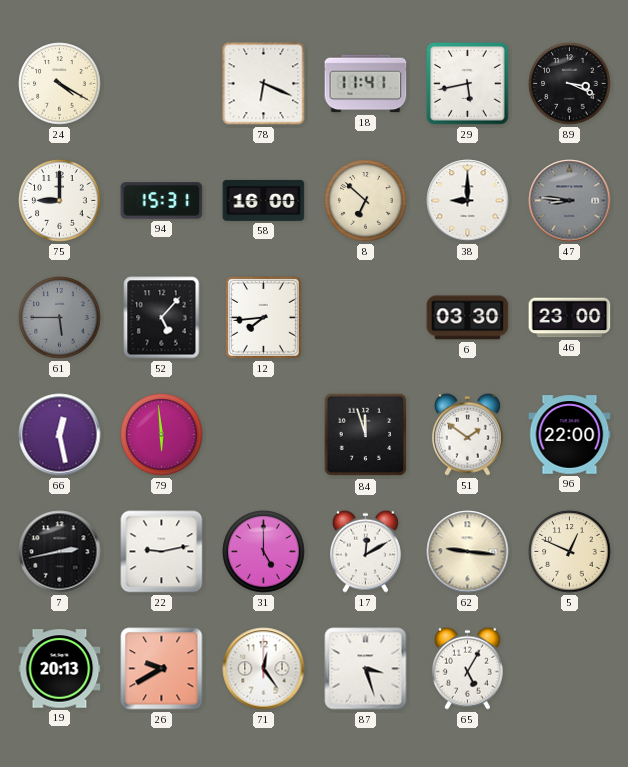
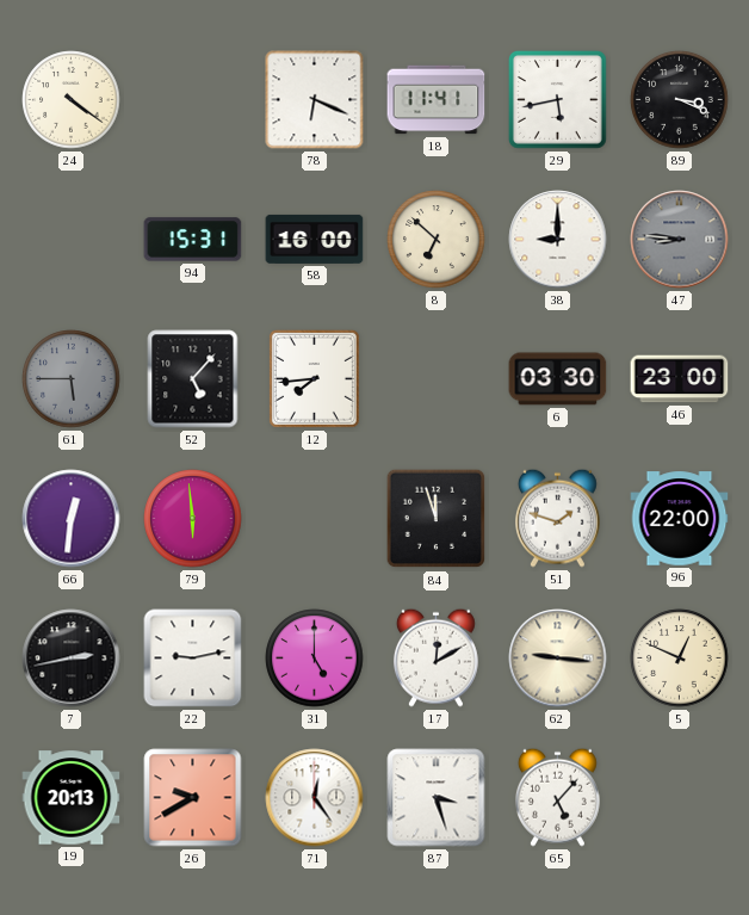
24: 4:20 -> 4:21 (72, 100)
75: 9:00 -> none (60, 201)
66: 12:28 -> 12:31 (72, 519)
51: 1:51 -> 1:48 (557, 518)
65: 5:05 -> 5:07 (557, 797)
